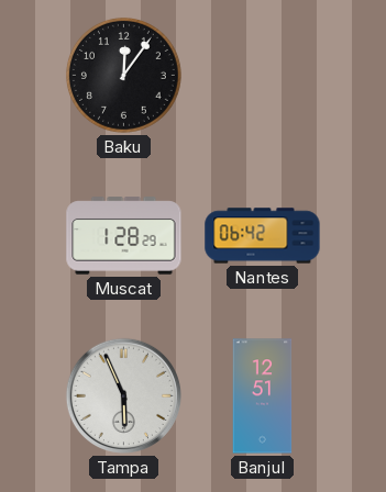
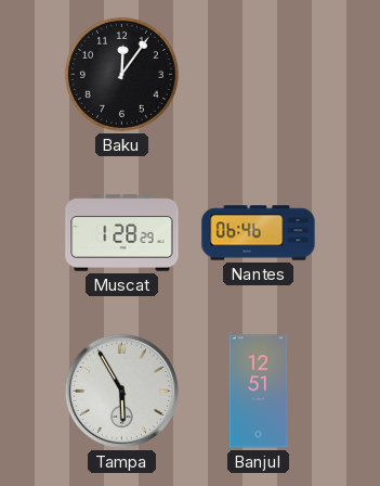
Nantes: 06:42 -> 06:46 (259, 233)
Tampa: 5:56 -> 5:55 (121, 391)
